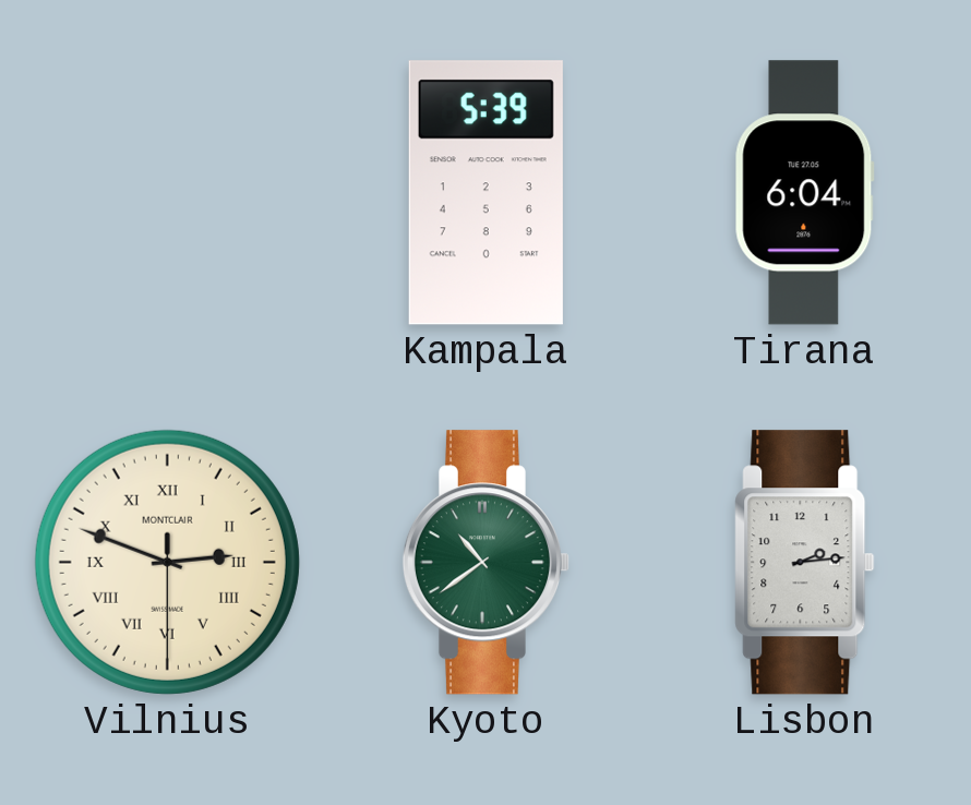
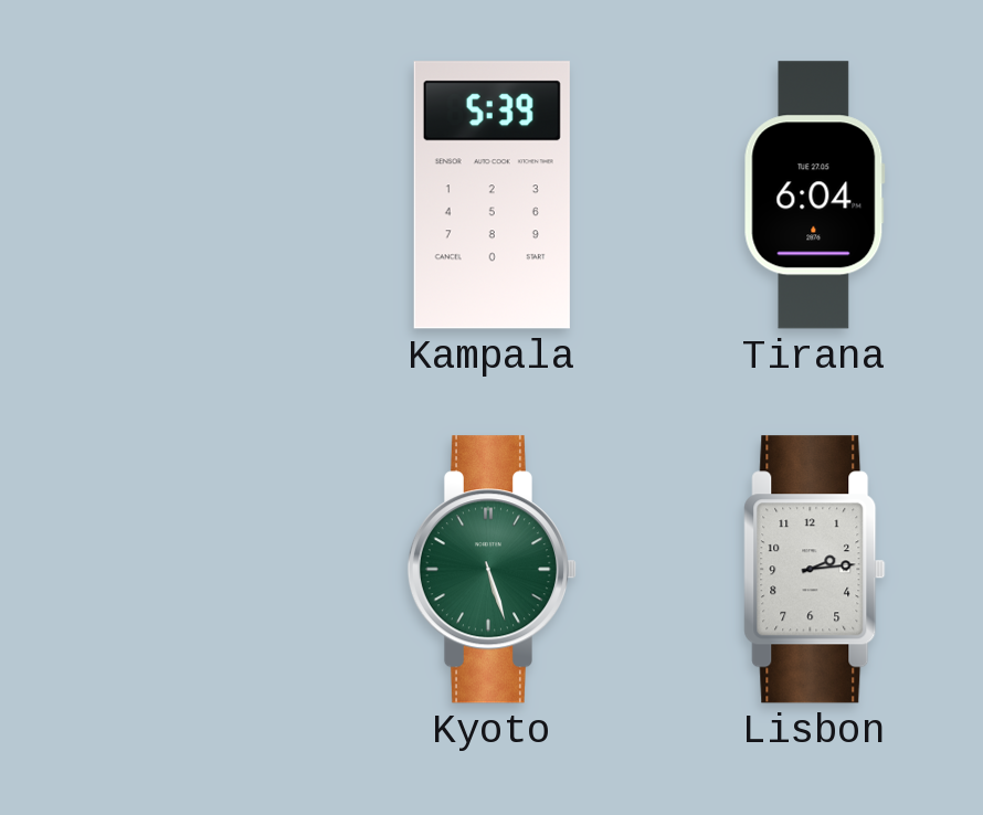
Vilnius: 2:48 -> none (167, 562)
Kyoto: 10:39 -> 5:27 (491, 570)
